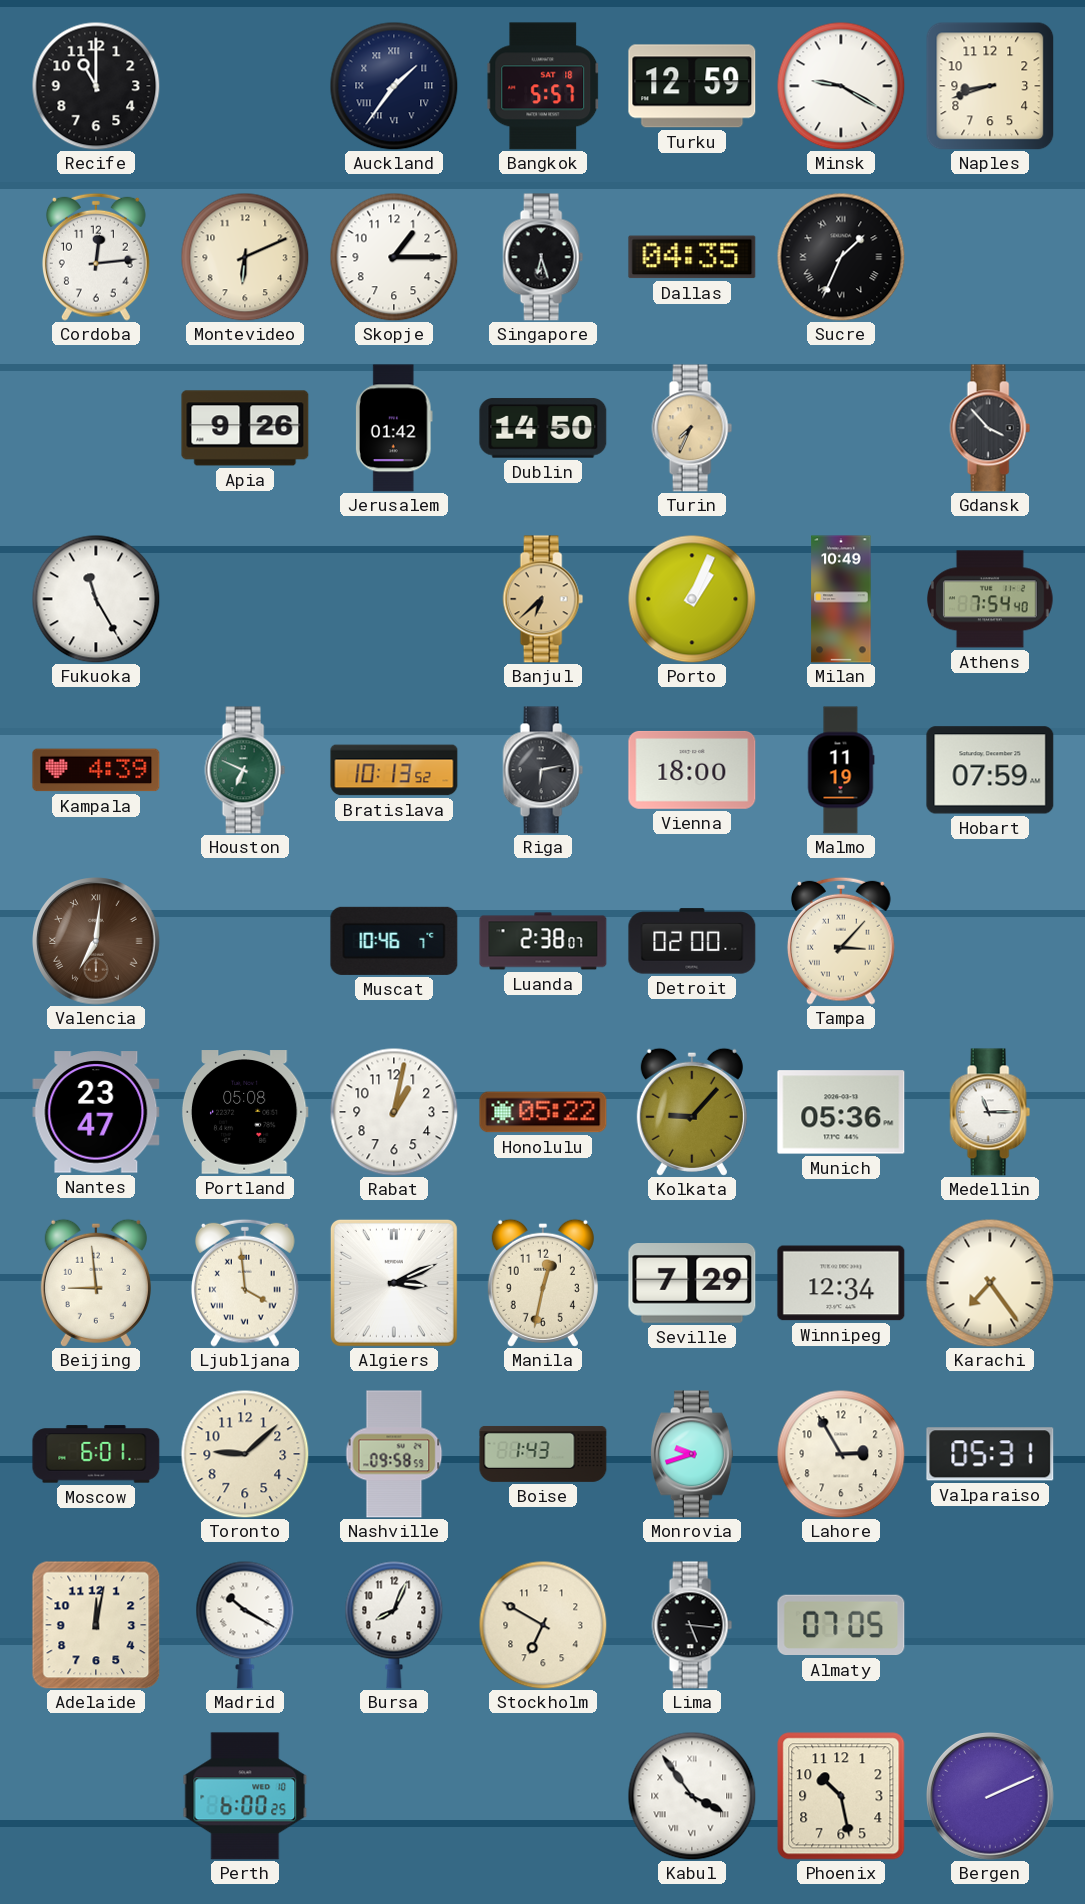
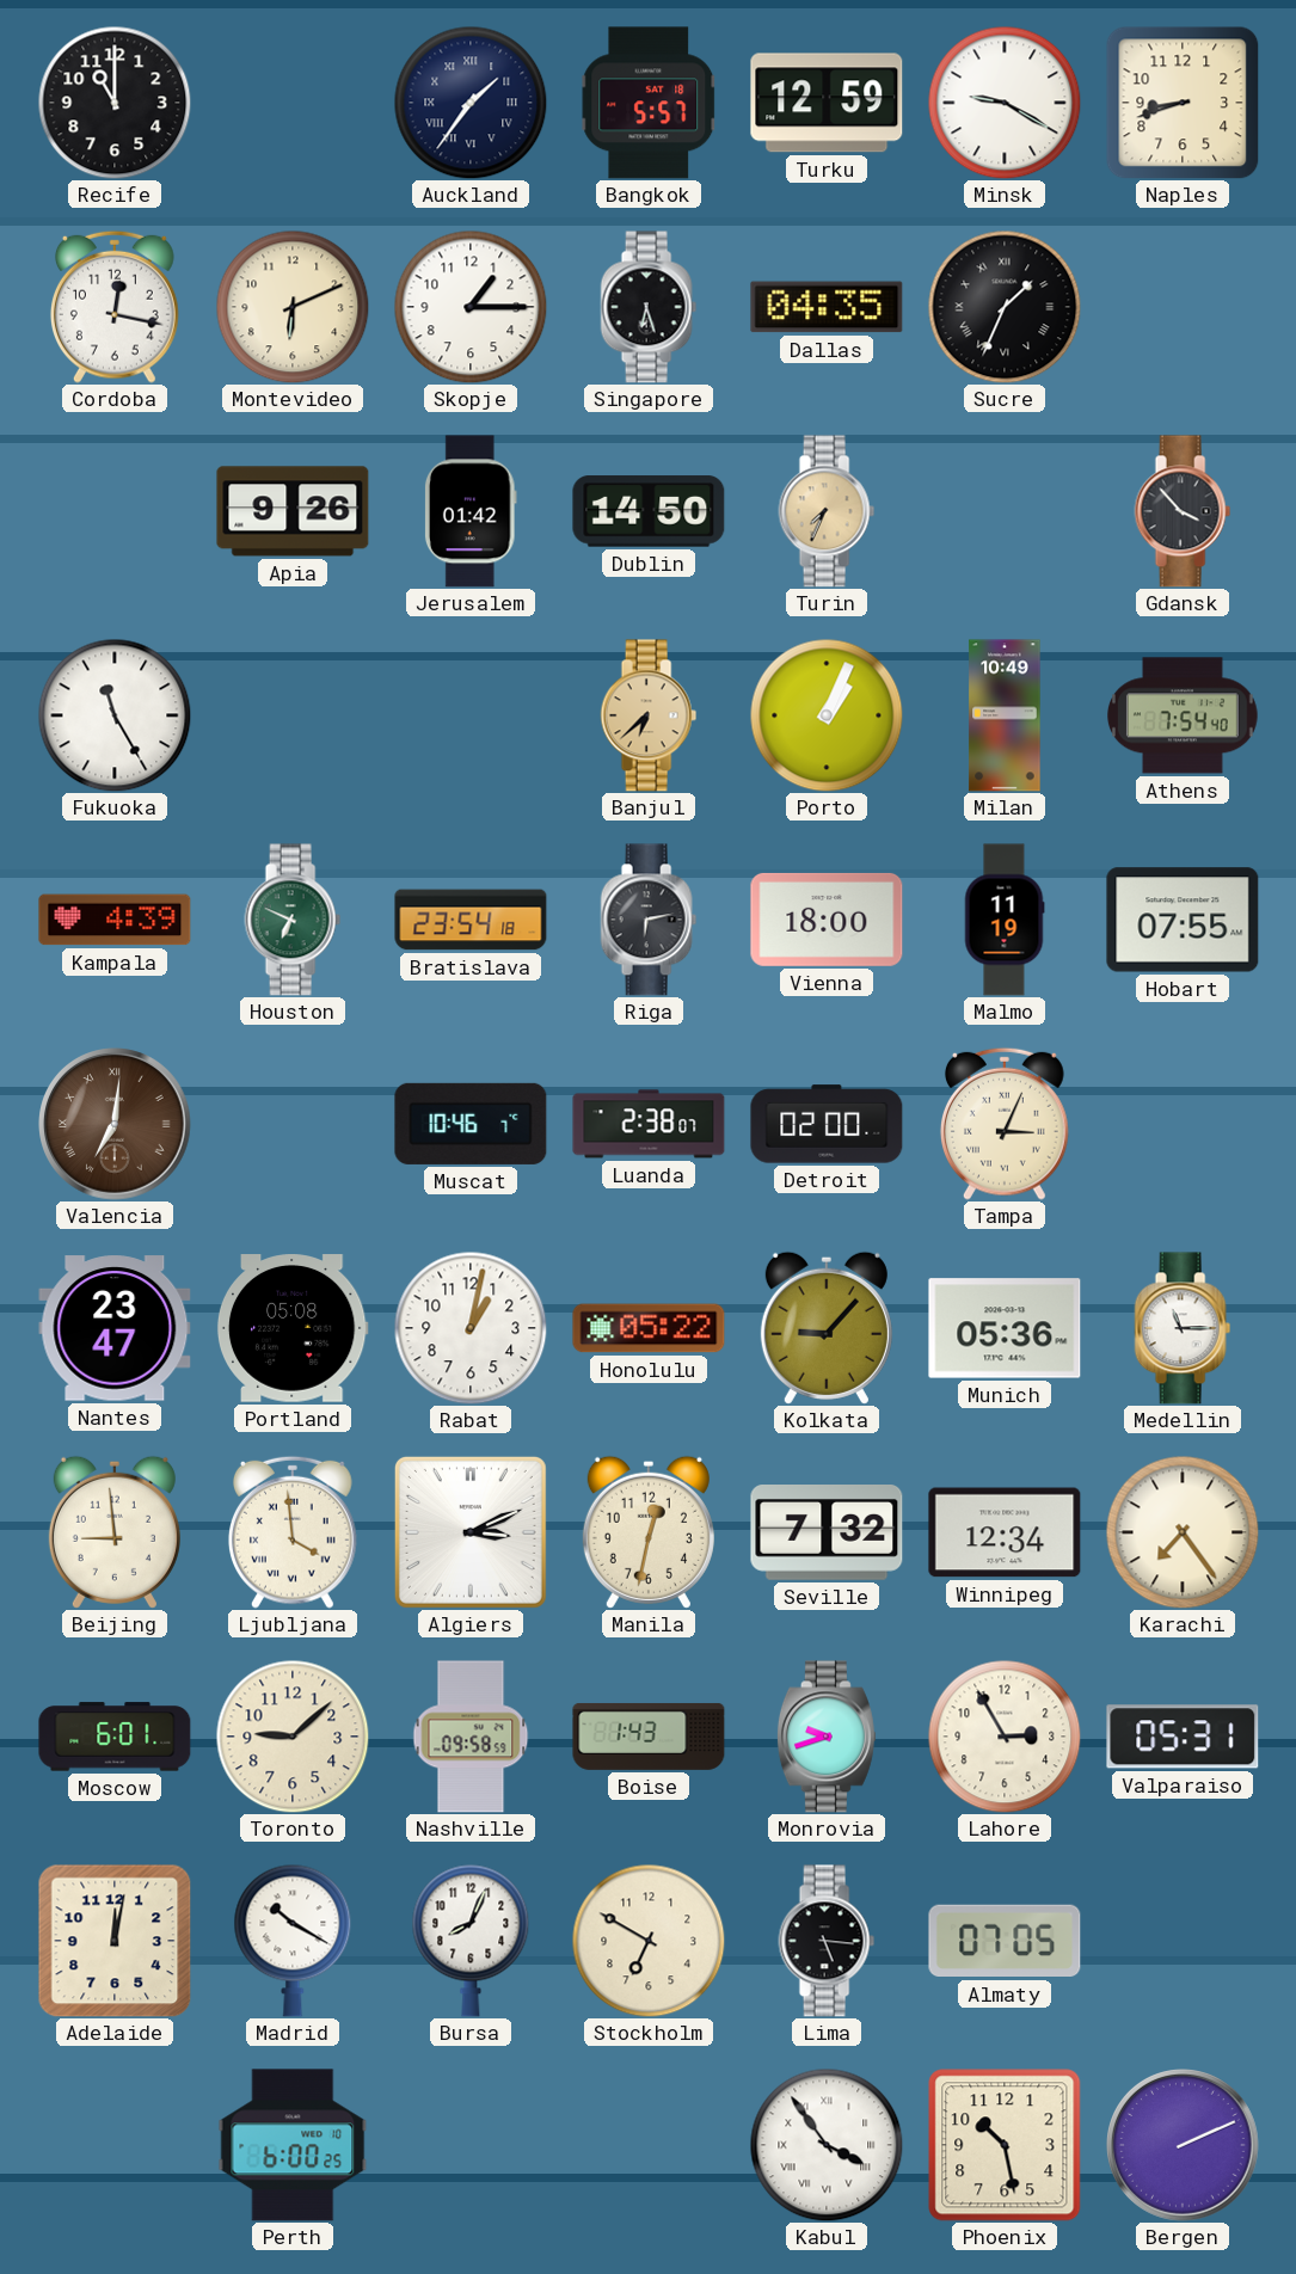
Cordoba: 12:14 -> 12:17 (115, 307)
Bratislava: 10:13 -> 23:54 (471, 920)
Hobart: 07:59 -> 07:55 (1183, 920)
Tampa: 3:07 -> 3:04 (1005, 1124)
Seville: 7:29 -> 7:32 (827, 1534)
